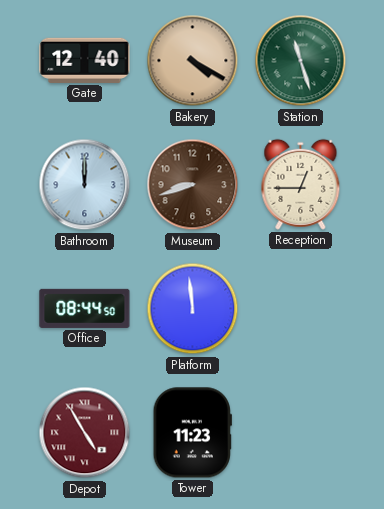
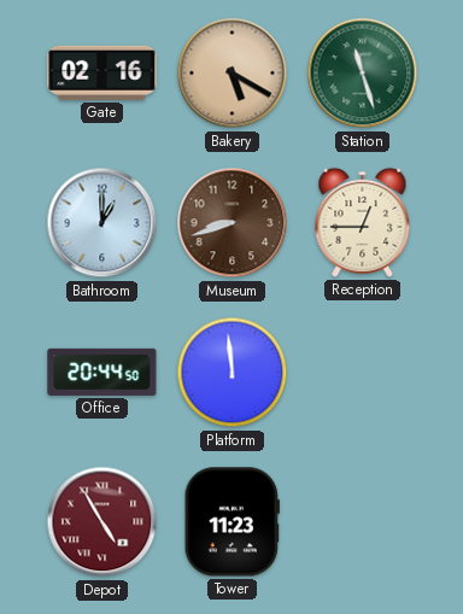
Gate: 12:40 -> 02:16 (102, 72)
Bakery: 4:20 -> 5:20 (233, 74)
Bathroom: 12:00 -> 1:00 (102, 223)
Office: 08:44 -> 20:44 (102, 372)
